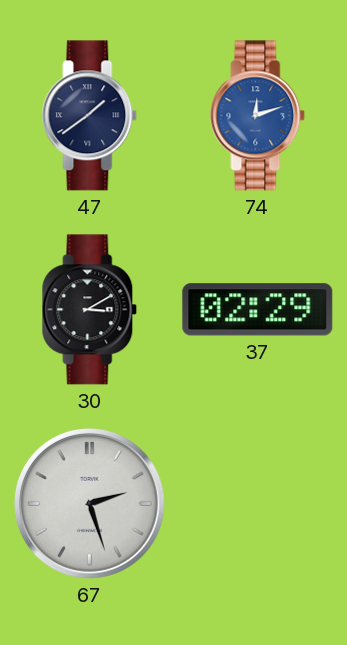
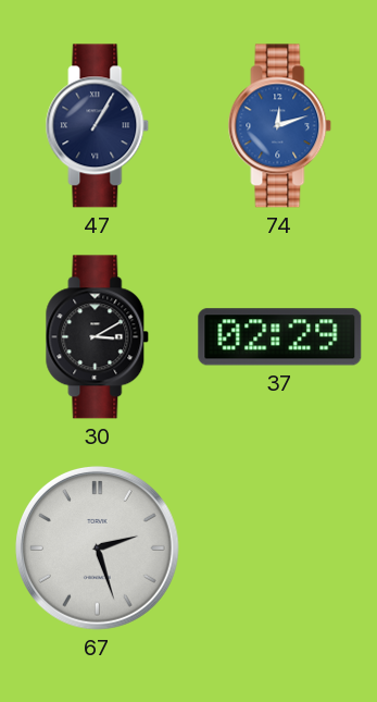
47: 1:39 -> 1:05 (98, 126)
